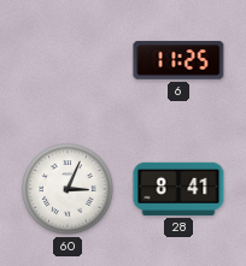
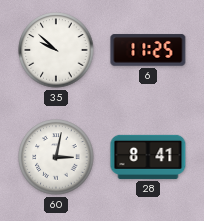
35: none -> 9:52 (56, 50)
60: 3:04 -> 3:02 (56, 157)
